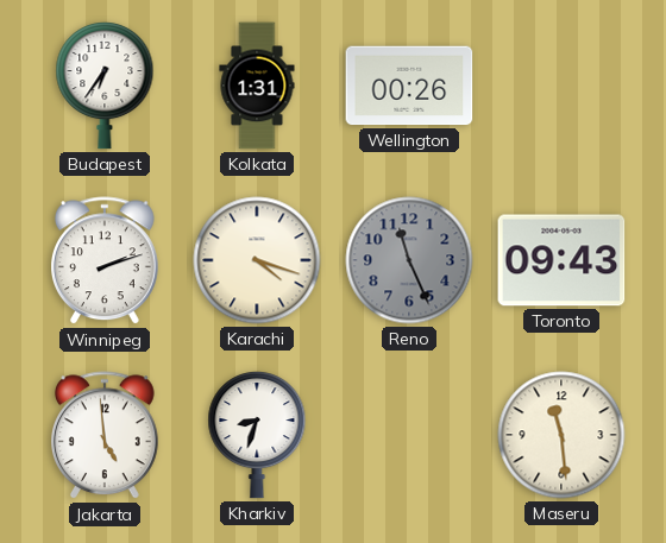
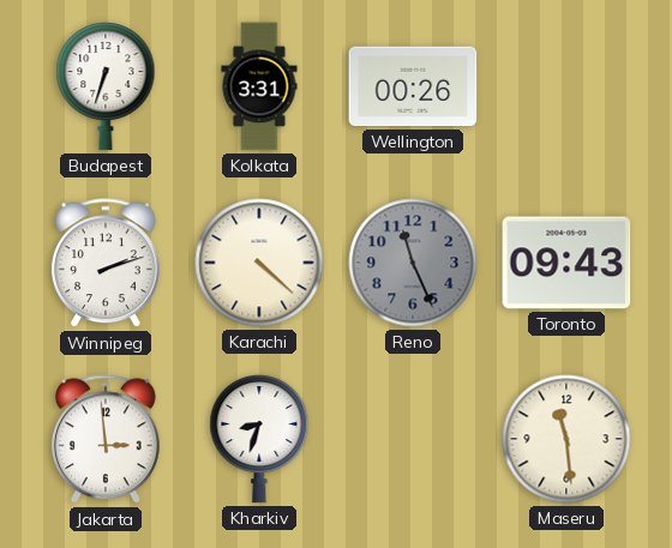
Budapest: 6:36 -> 6:33 (106, 88)
Kolkata: 1:31 -> 3:31 (259, 86)
Karachi: 4:18 -> 4:22 (259, 263)
Jakarta: 4:59 -> 2:59 (106, 440)
